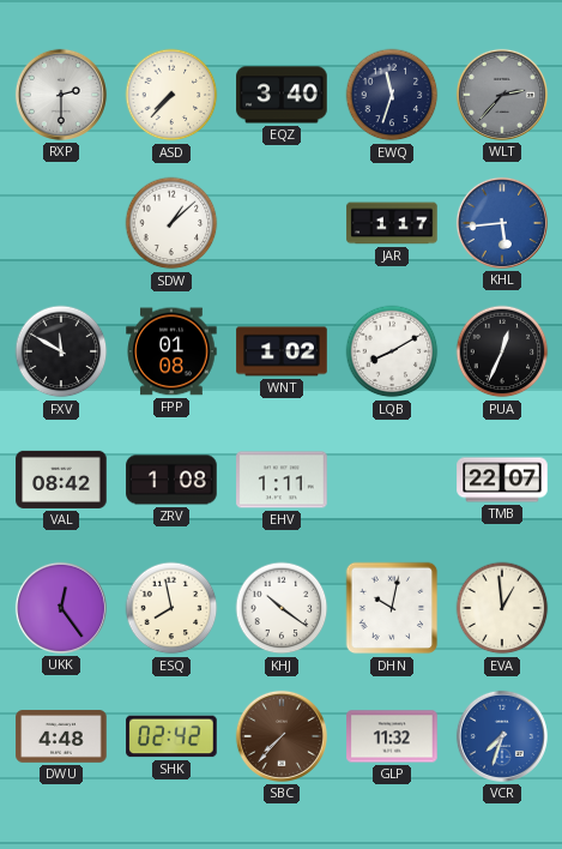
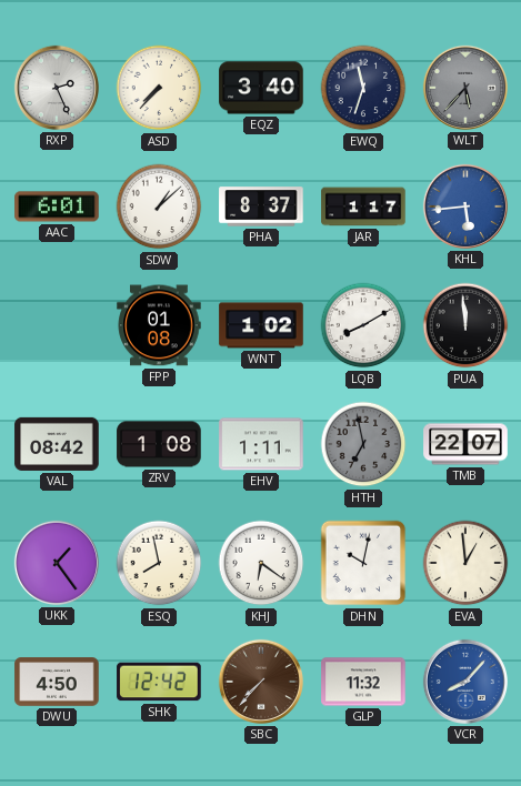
RXP: 2:30 -> 2:26 (57, 88)
WLT: 2:37 -> 5:37 (465, 88)
AAC: none -> 6:01 (57, 206)
PHA: none -> 8:37 (261, 206)
FXV: 11:50 -> none (61, 351)
PUA: 12:34 -> 11:59 (465, 325)
HTH: none -> 6:58 (363, 444)
UKK: 12:24 -> 1:24 (57, 563)
KHJ: 10:21 -> 6:21 (261, 563)
DWU: 4:48 -> 4:50 (57, 682)
SHK: 02:42 -> 12:42 (159, 682)
VCR: 7:33 -> 8:07 (465, 682)
